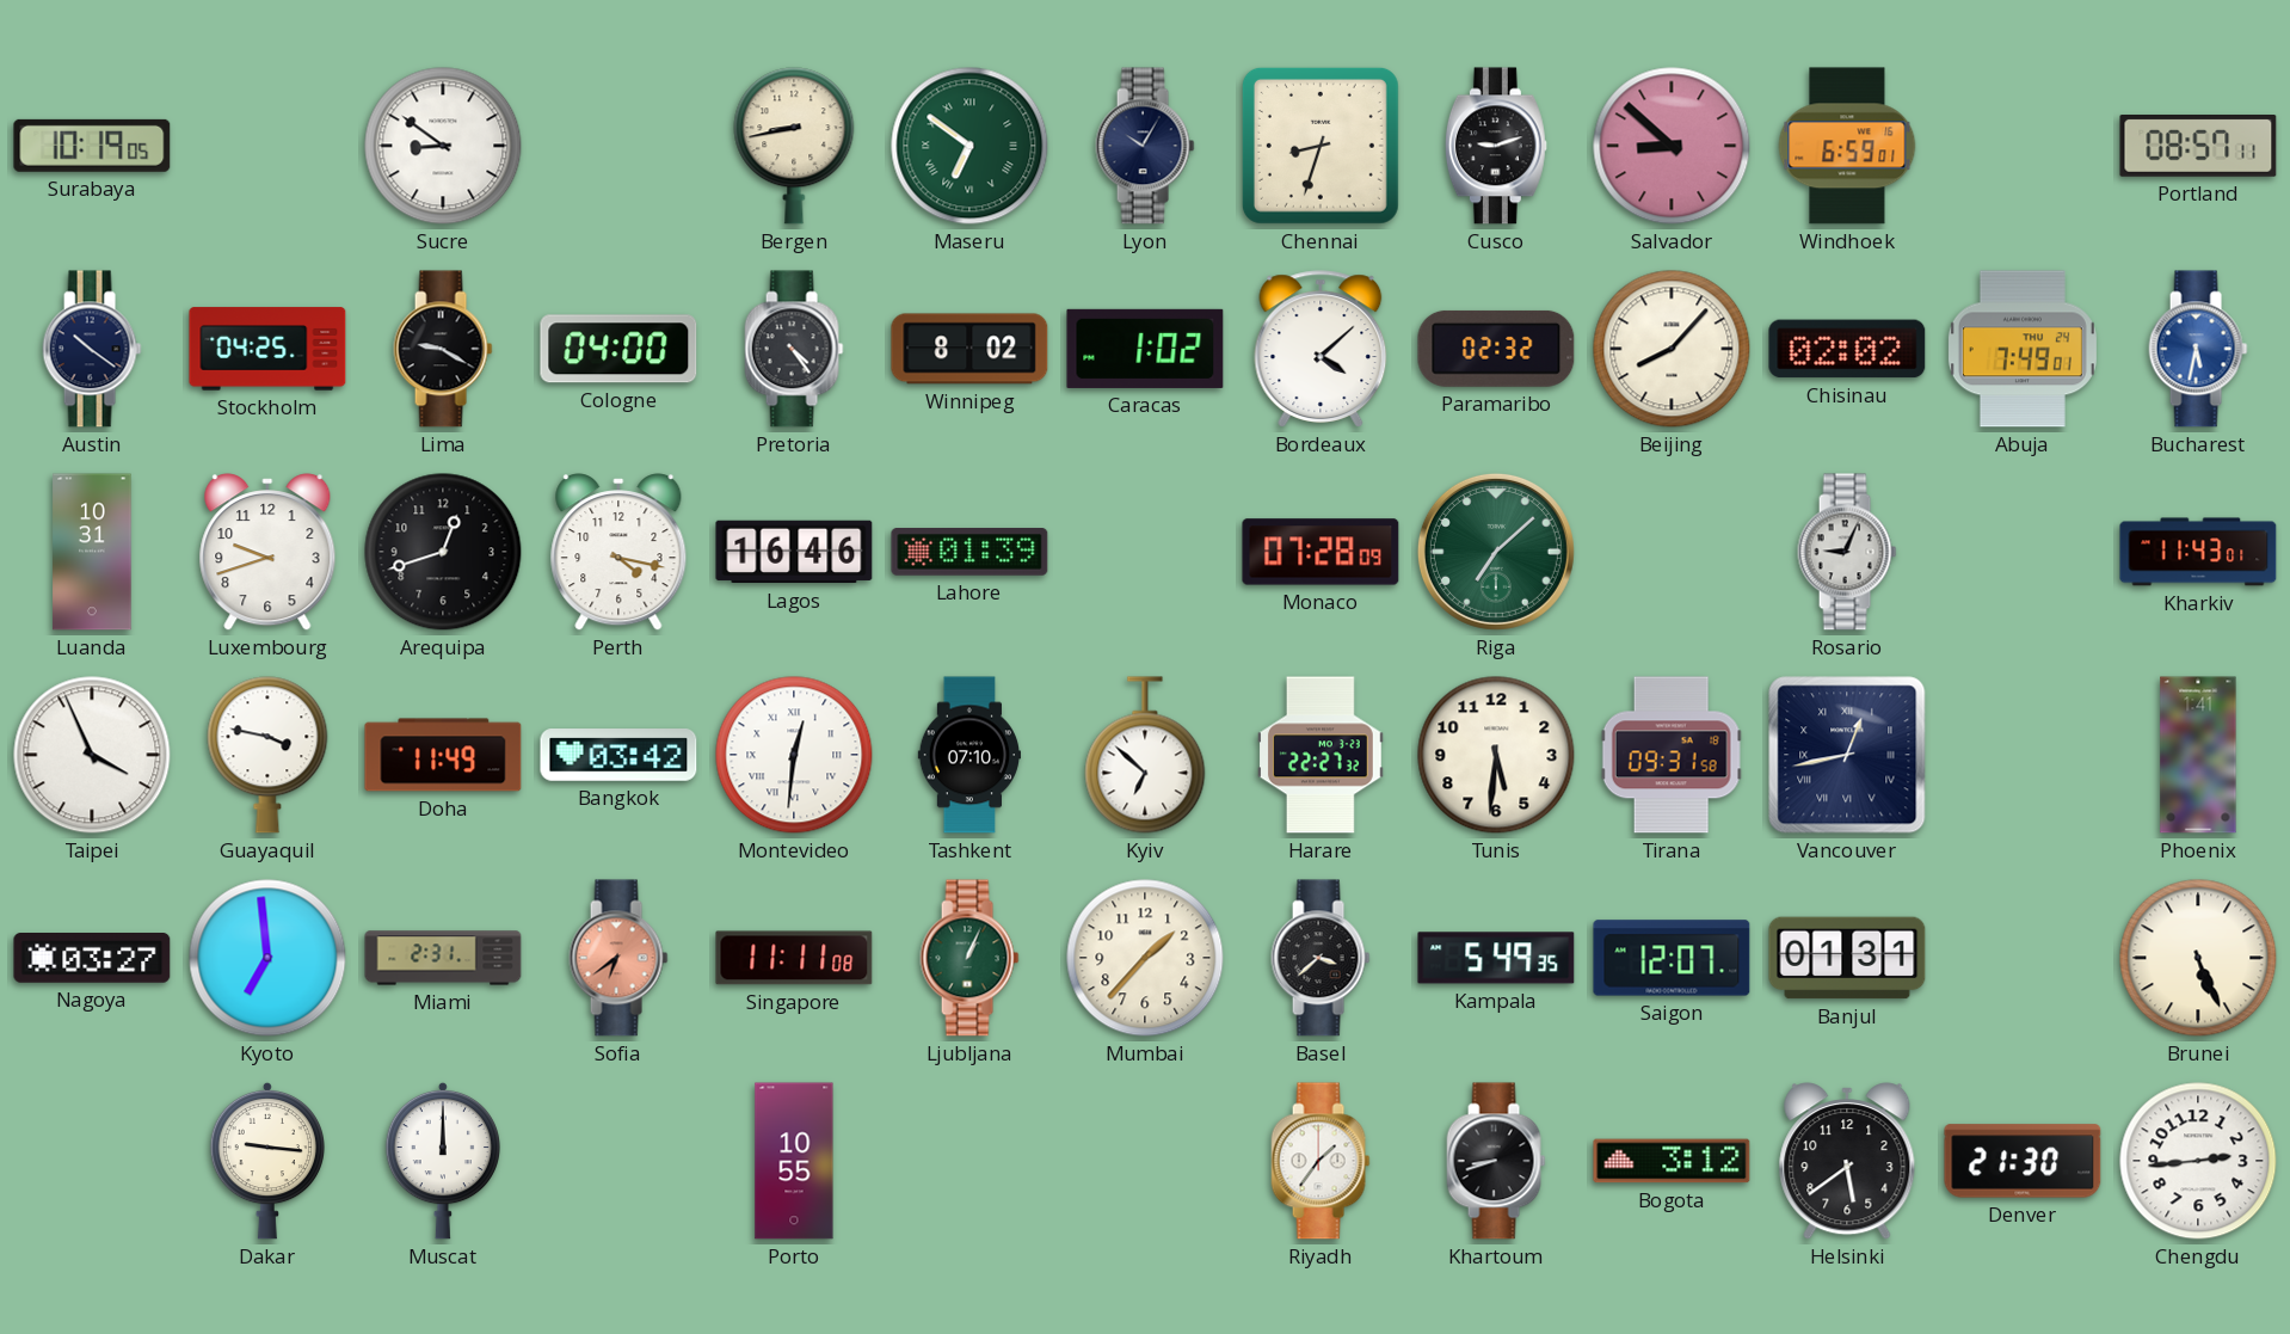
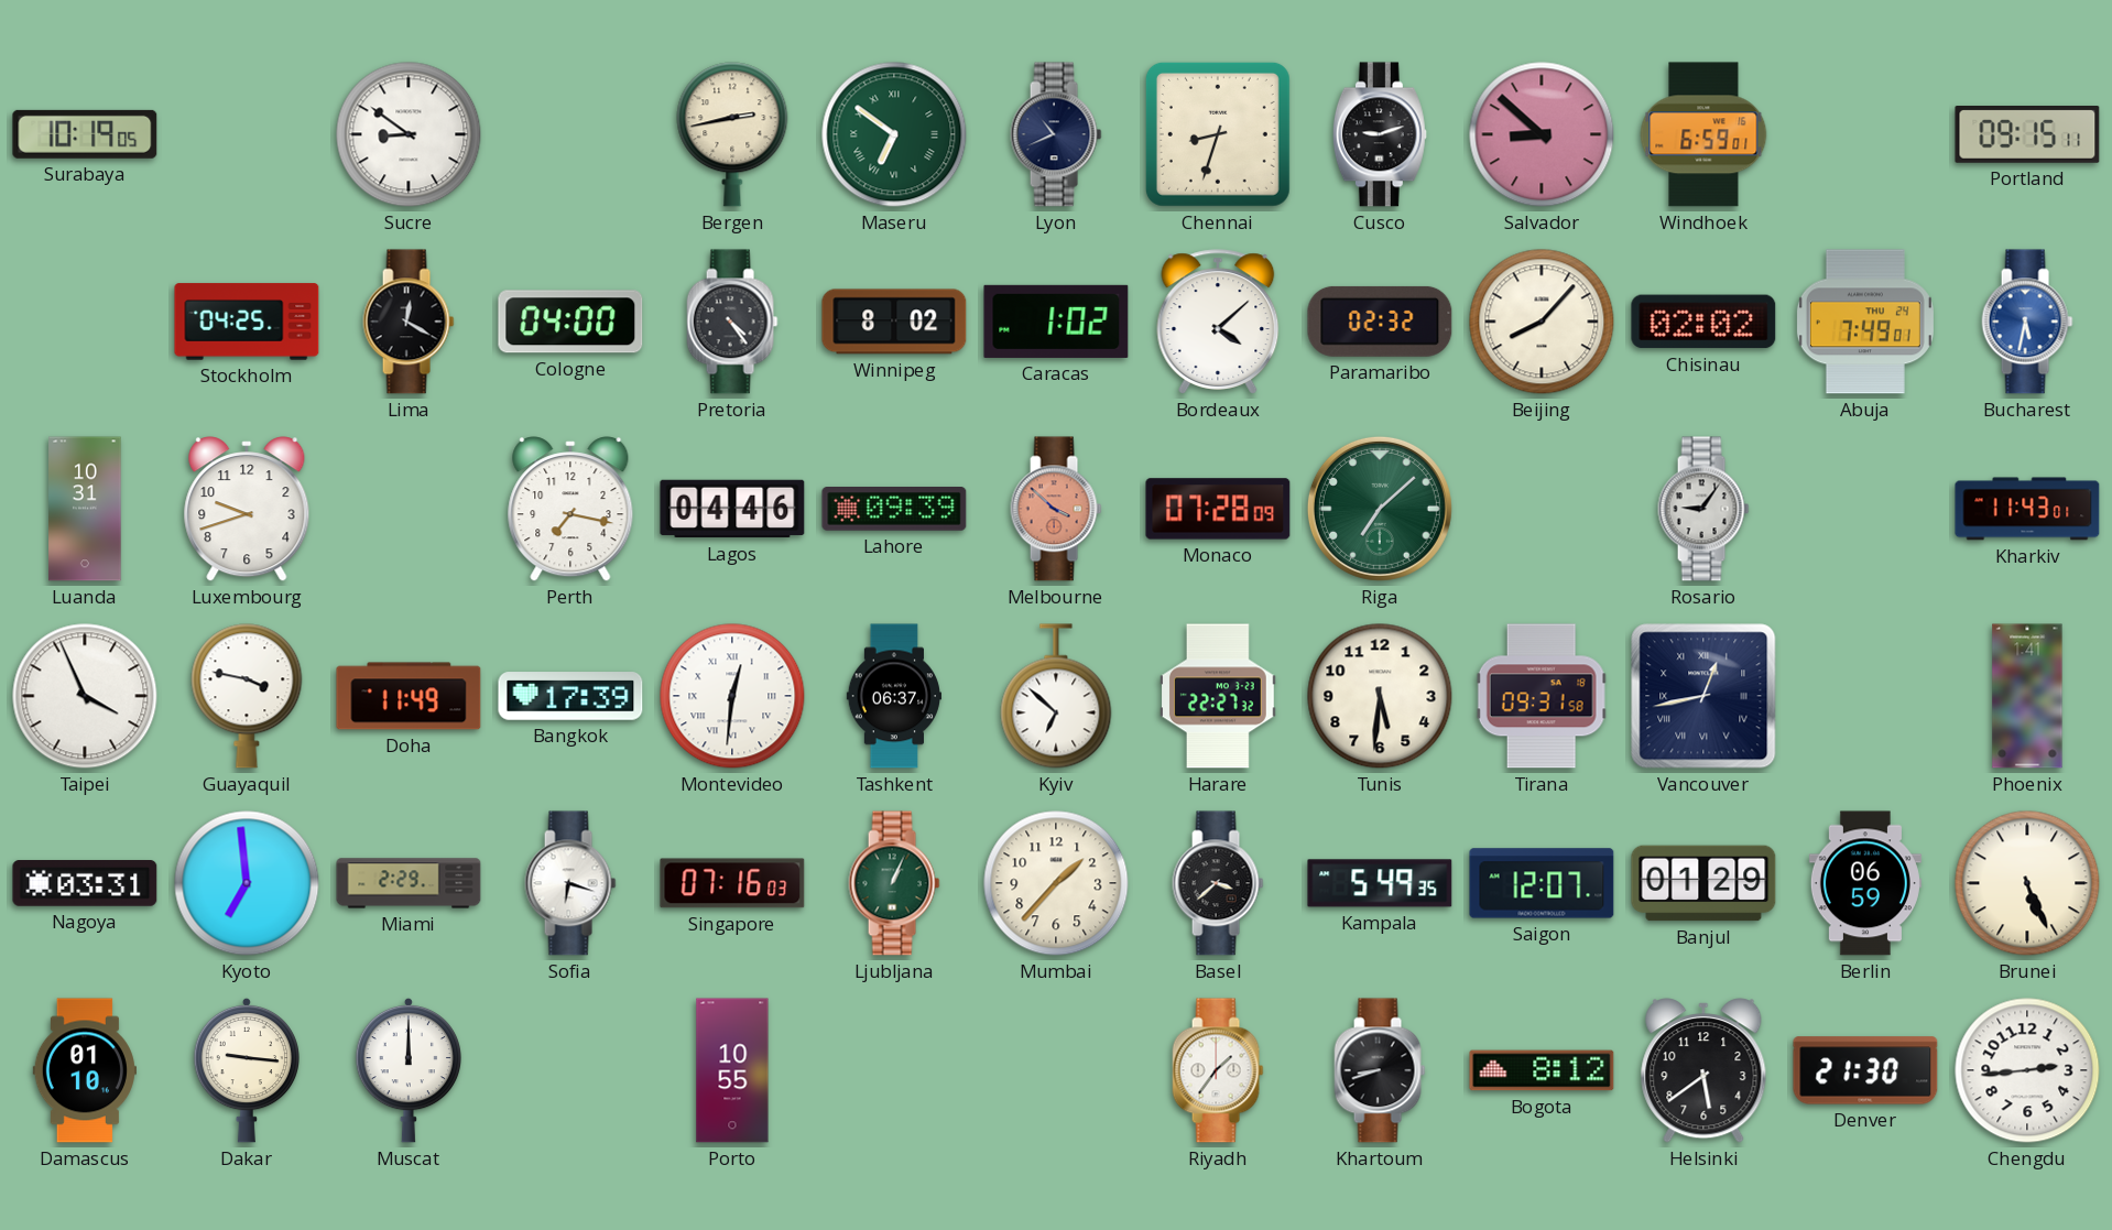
Bergen: 8:43 -> 2:43 (732, 134)
Lyon: 10:05 -> 10:41 (1056, 134)
Portland: 08:57 -> 09:15 (2027, 135)
Austin: 10:21 -> none (92, 349)
Lima: 9:20 -> 12:20 (409, 322)
Arequipa: 12:42 -> none (443, 552)
Perth: 4:17 -> 7:17 (570, 509)
Lagos: 16:46 -> 04:46 (732, 509)
Lahore: 01:39 -> 09:39 (894, 510)
Melbourne: none -> 3:52 (1056, 509)
Rosario: 9:04 -> 9:06 (1703, 509)
Bangkok: 03:42 -> 17:39 (570, 696)
Tashkent: 07:10 -> 06:37 (893, 696)
Nagoya: 03:27 -> 03:31 (85, 884)
Miami: 2:31 -> 2:29 (409, 883)
Sofia: 6:39 -> 6:18 (570, 883)
Sofia dial: salmon -> white (570, 883)
Singapore: 11:11 -> 07:16 (732, 883)
Banjul: 01:31 -> 01:29 (1703, 883)
Berlin: none -> 06:59 (1865, 883)
Damascus: none -> 01:10 (85, 1070)
Bogota: 3:12 -> 8:12 (1542, 1070)
